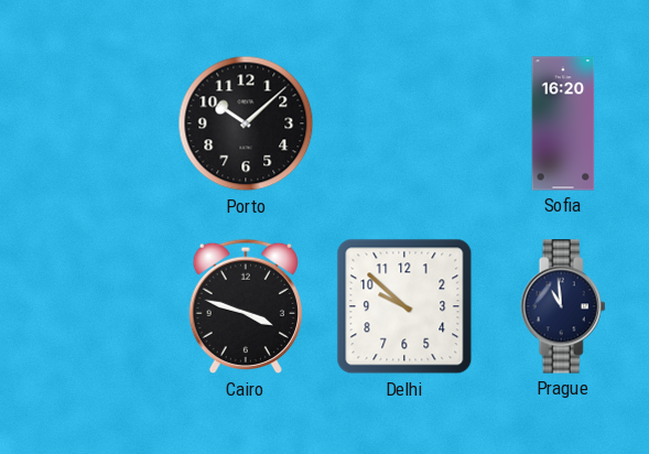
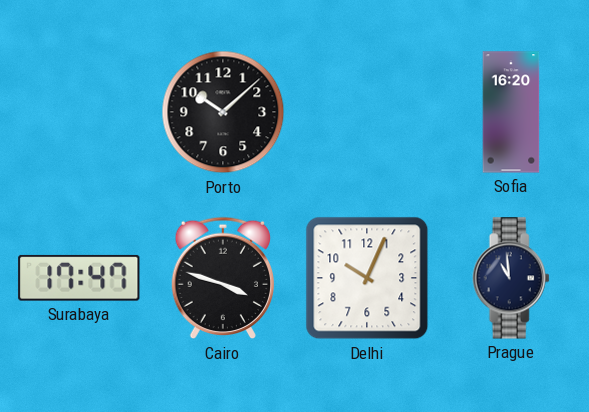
Surabaya: none -> 17:47 (79, 278)
Delhi: 9:52 -> 10:04 (367, 278)
